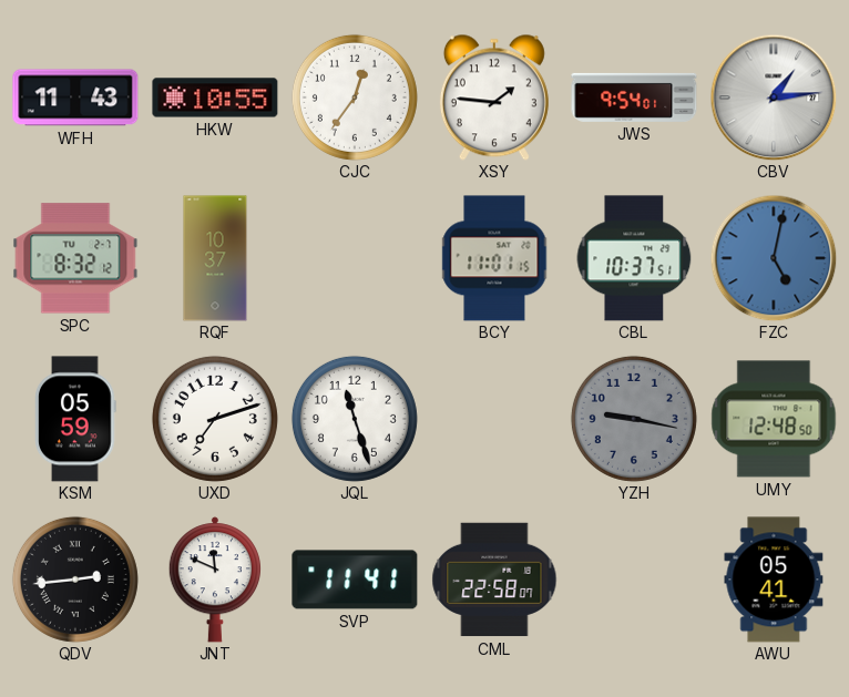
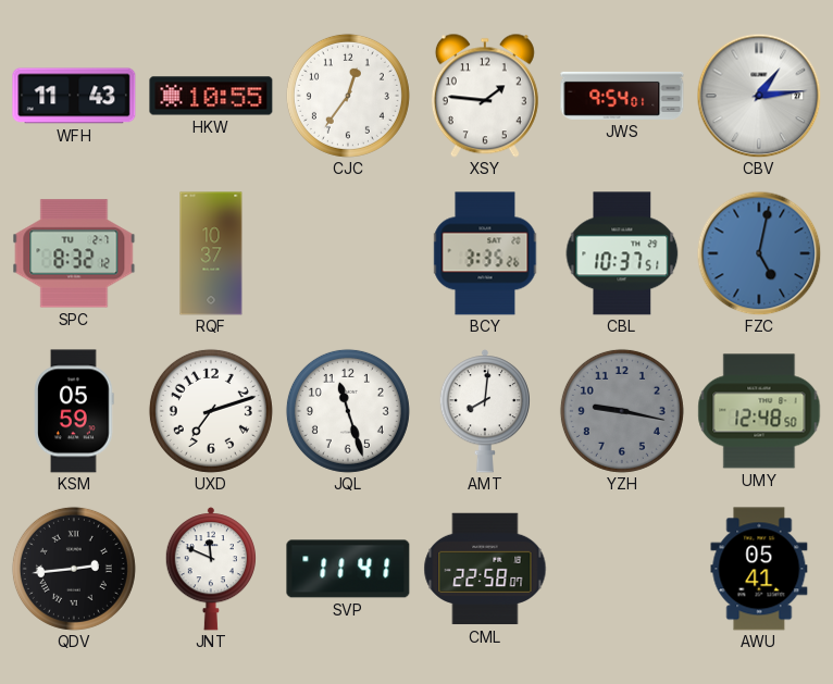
BCY: 11:01 -> 3:35 (485, 253)
AMT: none -> 8:01 (484, 411)
